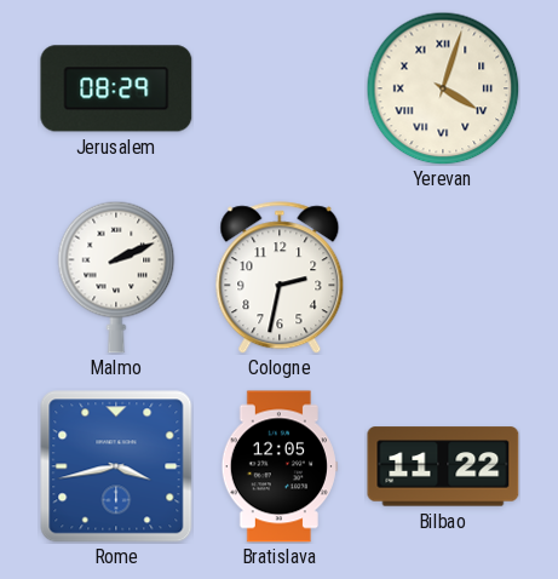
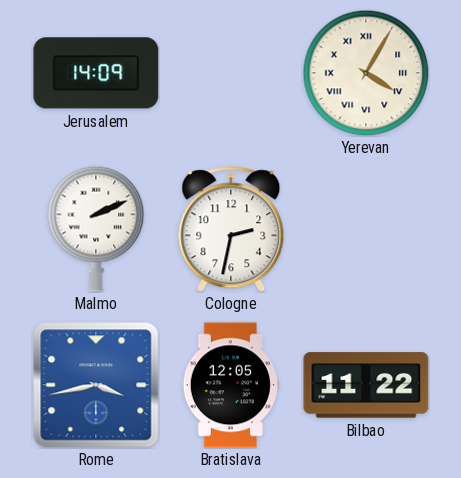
Jerusalem: 08:29 -> 14:09 (96, 73)
Yerevan: 4:03 -> 4:05 (366, 73)
